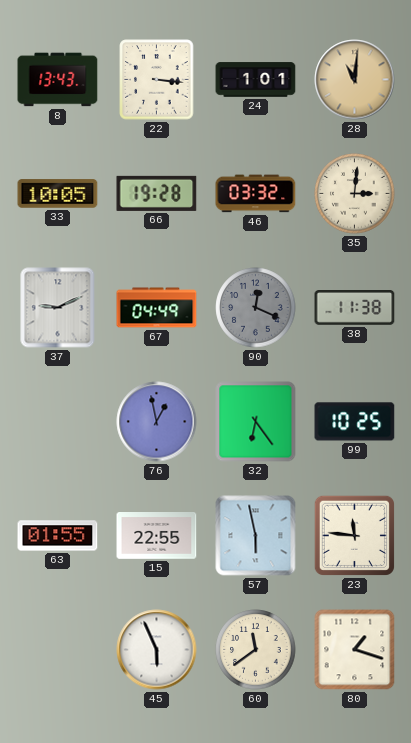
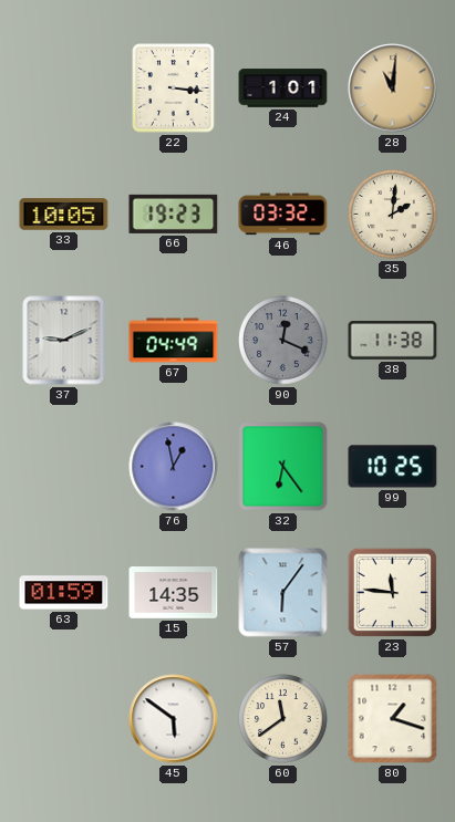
8: 13:43 -> none (58, 80)
66: 19:28 -> 19:23 (174, 214)
35: 3:01 -> 2:01 (393, 215)
63: 01:55 -> 01:59 (64, 593)
15: 22:55 -> 14:35 (174, 593)
57: 5:58 -> 6:06 (283, 593)
45: 5:56 -> 5:51 (174, 719)
